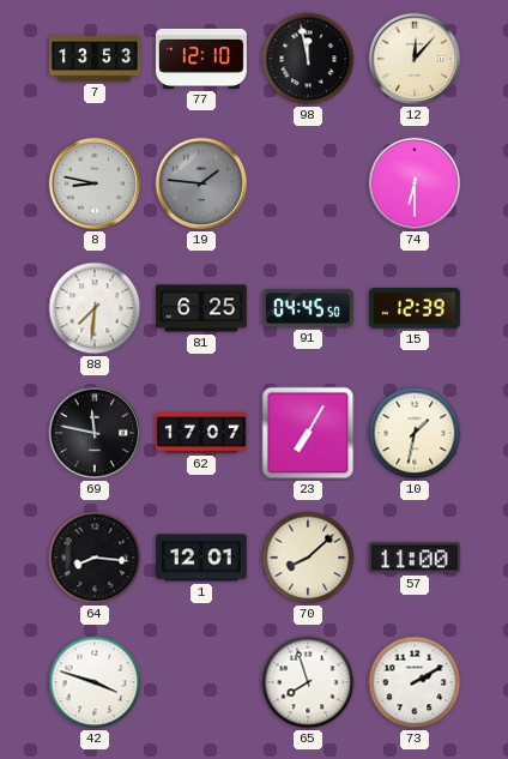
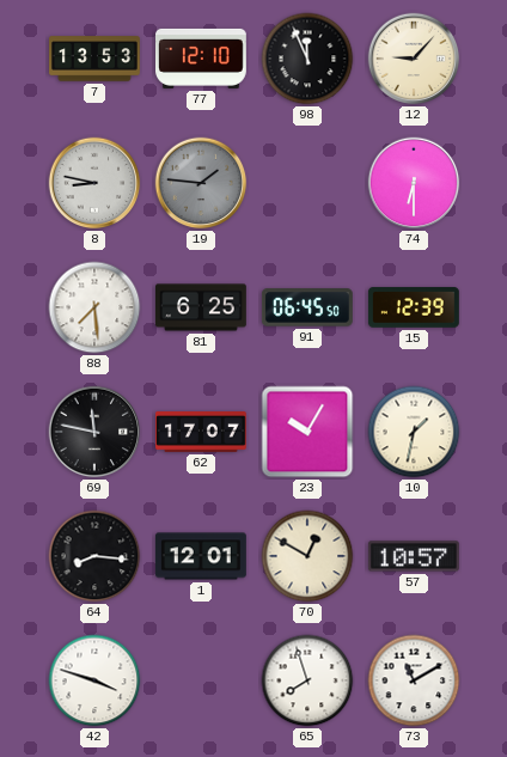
98: 11:58 -> 11:56 (307, 59)
12: 12:07 -> 9:07 (414, 59)
88: 7:31 -> 7:29 (94, 307)
91: 04:45 -> 06:45 (307, 307)
23: 7:05 -> 10:05 (307, 432)
70: 8:08 -> 12:50 (307, 556)
57: 11:00 -> 10:57 (414, 556)
73: 2:10 -> 11:10 (414, 680)
